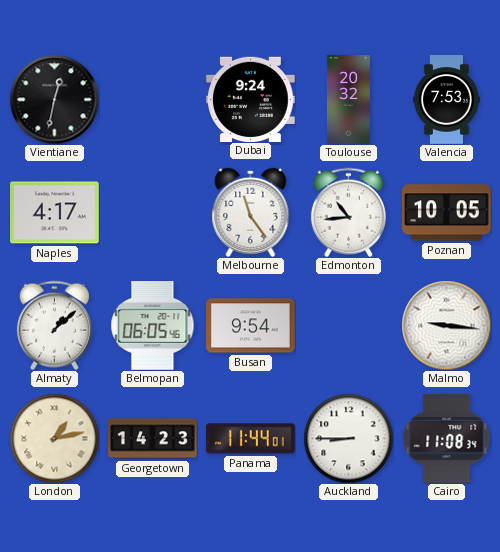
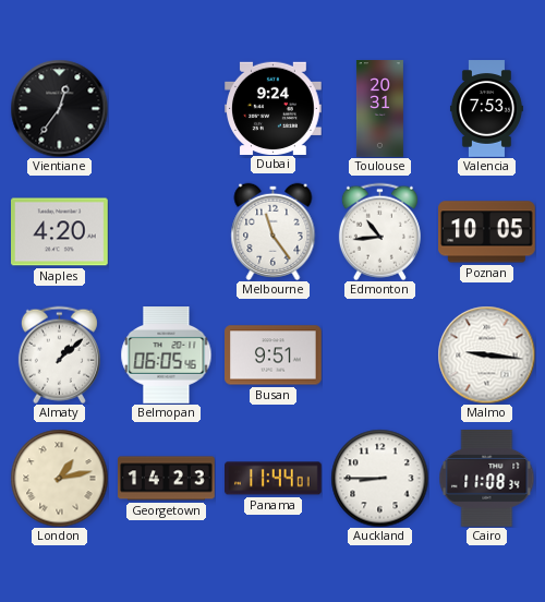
Vientiane: 12:32 -> 12:36 (59, 108)
Toulouse: 20:32 -> 20:31 (379, 109)
Naples: 4:17 -> 4:20 (60, 232)
Busan: 9:54 -> 9:51 (274, 356)
